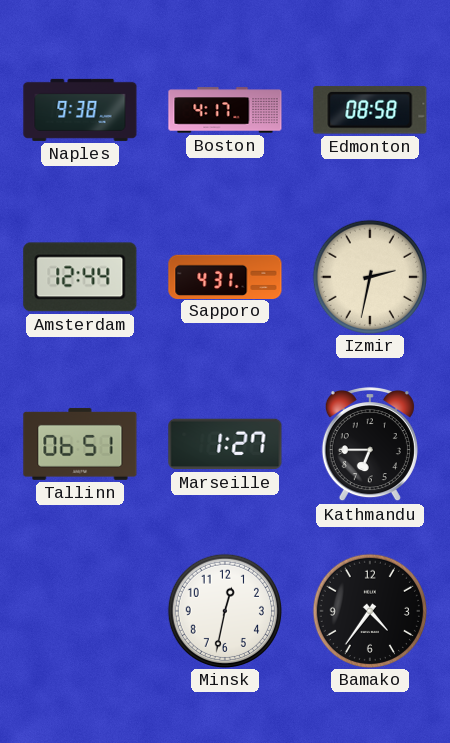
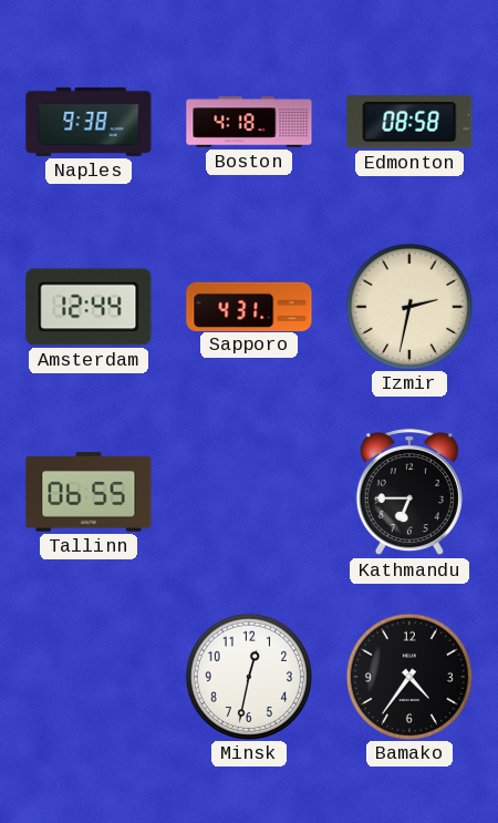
Boston: 4:17 -> 4:18 (249, 122)
Tallinn: 06:51 -> 06:55 (89, 492)
Marseille: 1:27 -> none (225, 444)
